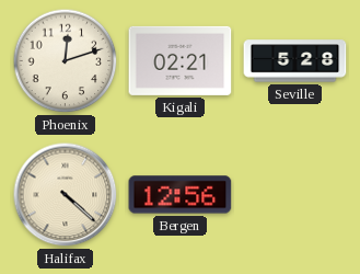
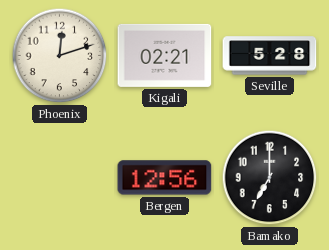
Halifax: 4:22 -> none (66, 195)
Bamako: none -> 7:00 (270, 178)
